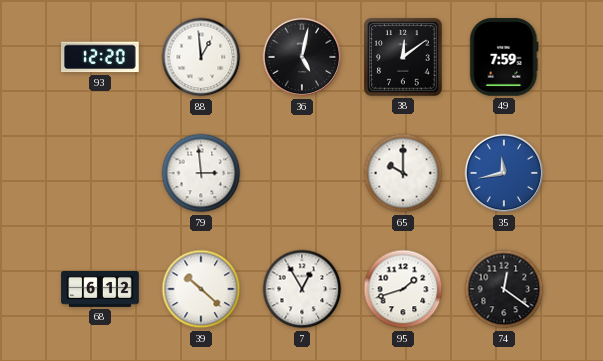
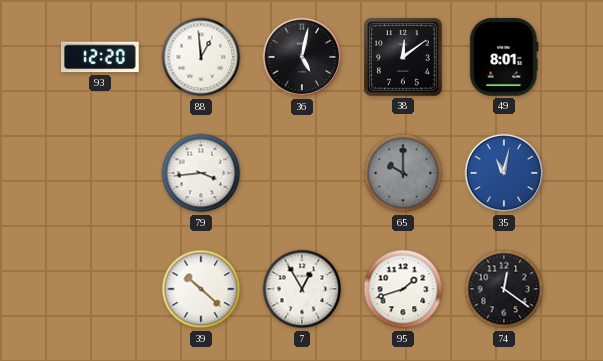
49: 7:59 -> 8:01 (504, 57)
79: 2:59 -> 3:44 (201, 173)
65 dial: white -> grey (403, 173)
35: 11:43 -> 11:02 (504, 173)
68: 6:12 -> none (100, 290)
